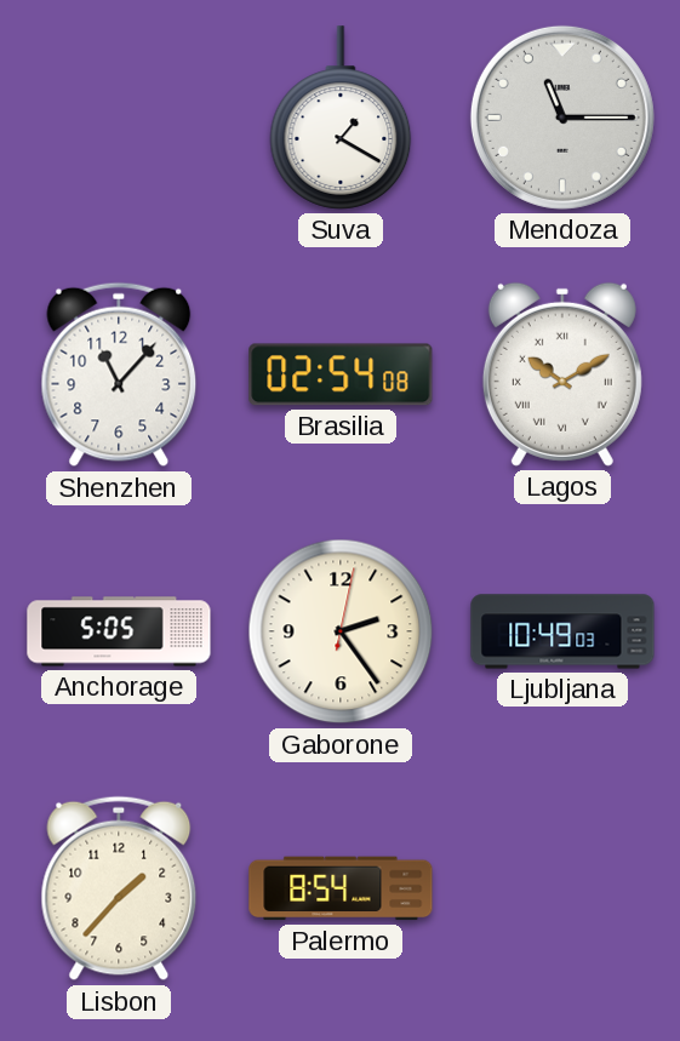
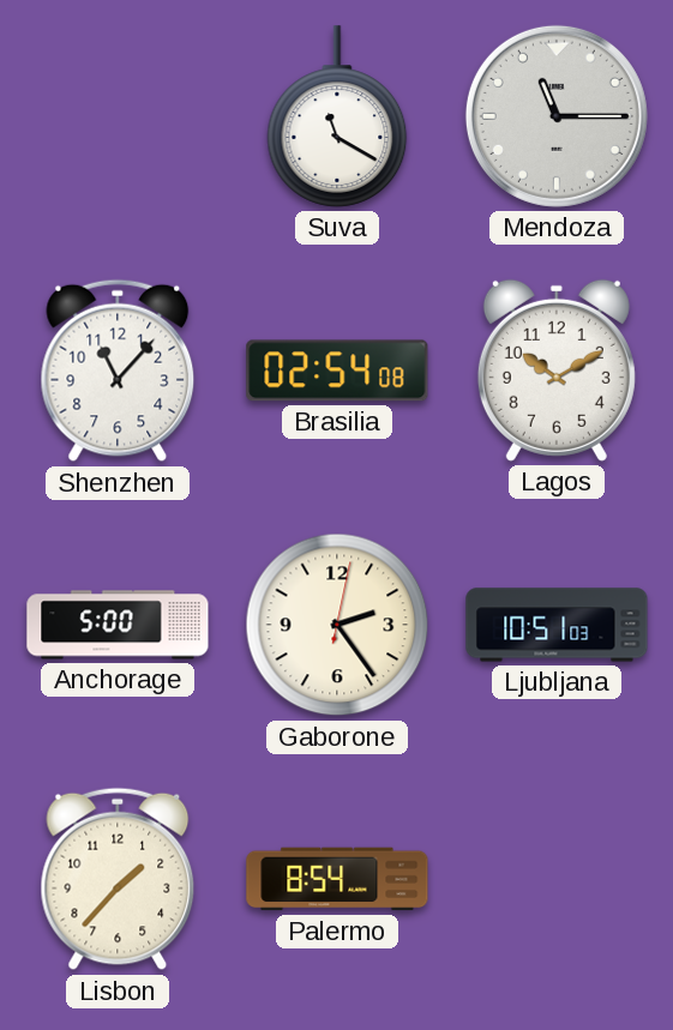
Suva: 1:20 -> 11:20 (337, 116)
Lagos numerals: Roman -> Arabic (557, 371)
Anchorage: 5:05 -> 5:00 (118, 625)
Ljubljana: 10:49 -> 10:51 (557, 625)
